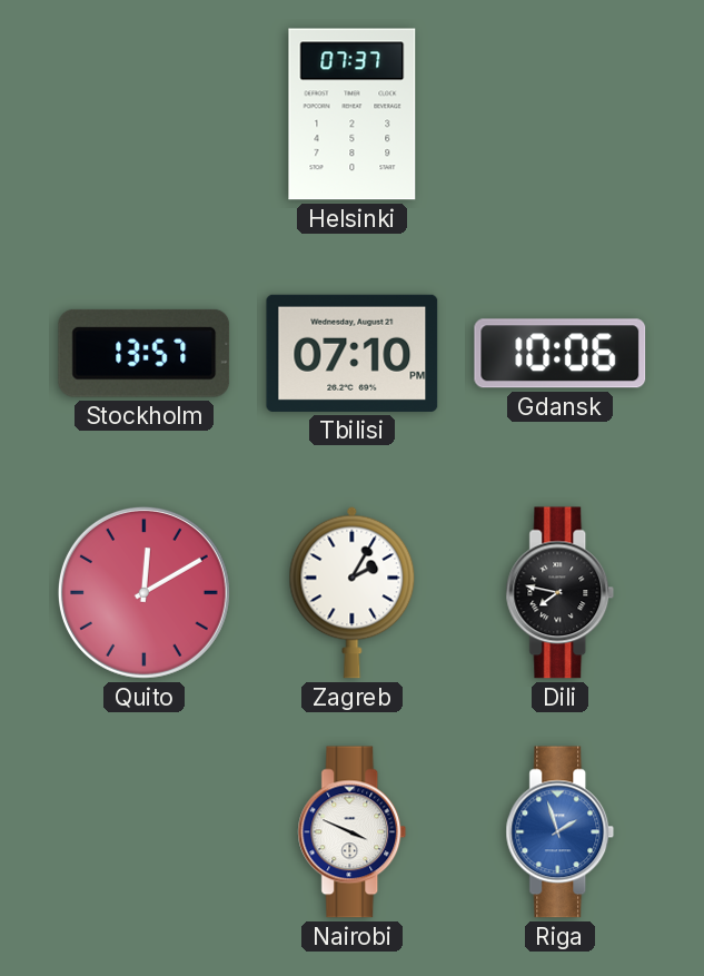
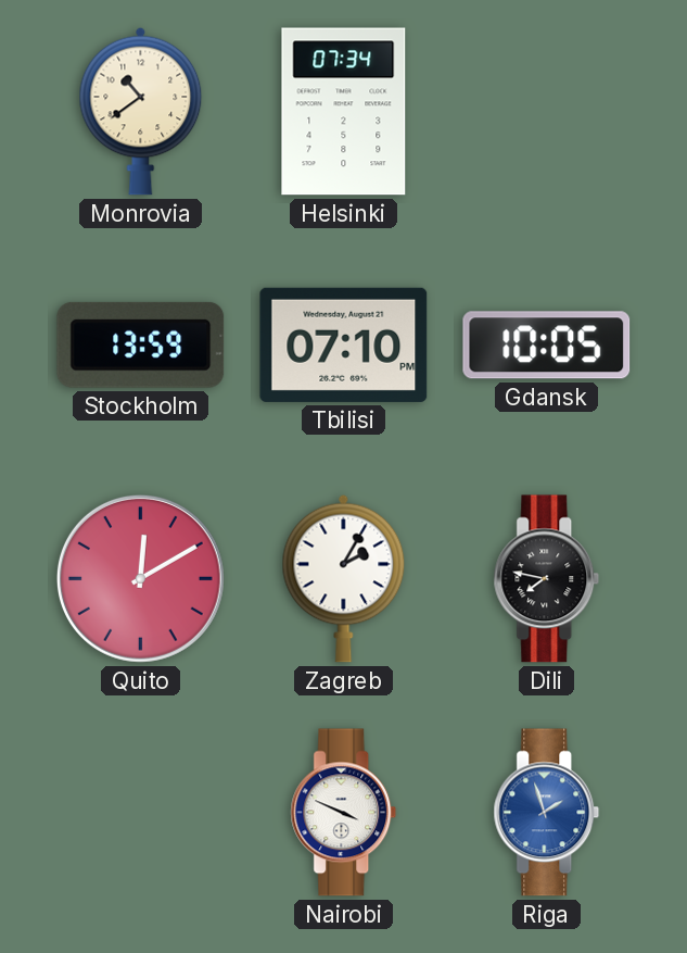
Monrovia: none -> 10:39 (141, 111)
Helsinki: 07:37 -> 07:34 (344, 112)
Stockholm: 13:57 -> 13:59 (141, 344)
Gdansk: 10:06 -> 10:05 (547, 346)
